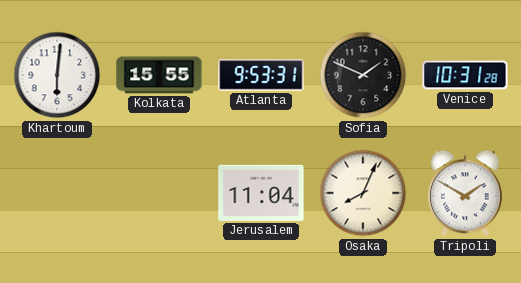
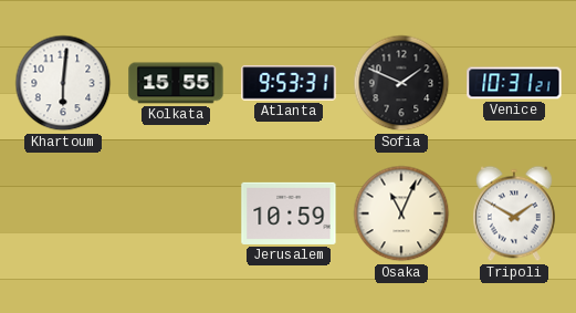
Venice: 10:31:28 -> 10:31:21 (514, 83)
Jerusalem: 11:04 -> 10:59 (289, 213)
Osaka: 8:04 -> 11:04 (401, 213)
